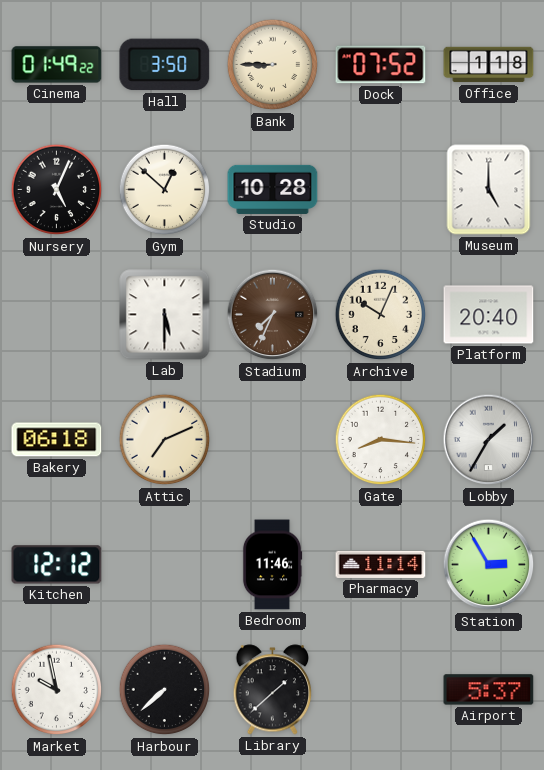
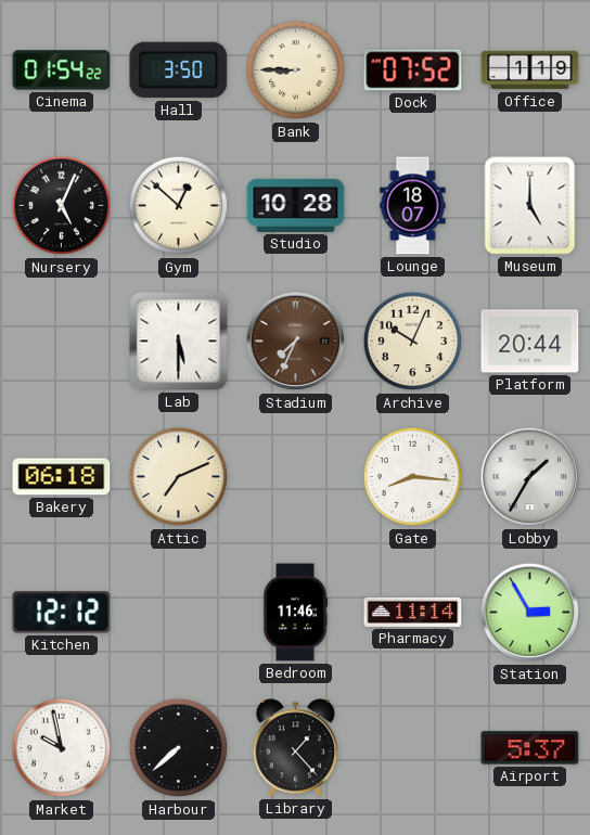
Cinema: 01:49 -> 01:54 (62, 70)
Office: 1:18 -> 1:19 (530, 70)
Lounge: none -> 18:07 (413, 206)
Platform: 20:40 -> 20:44 (530, 342)
Library: 1:38 -> 1:23 (296, 748)
